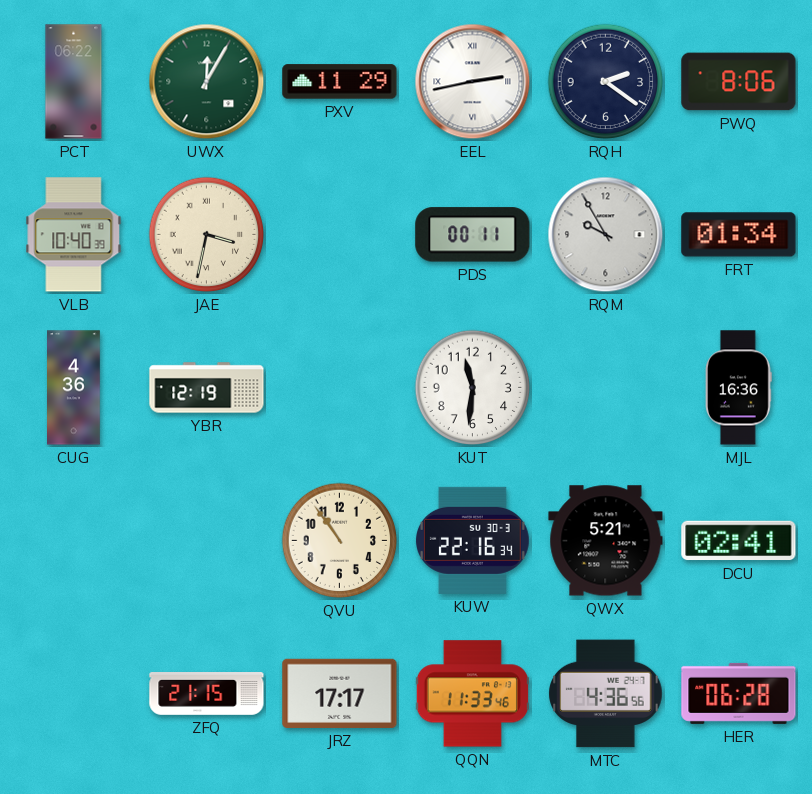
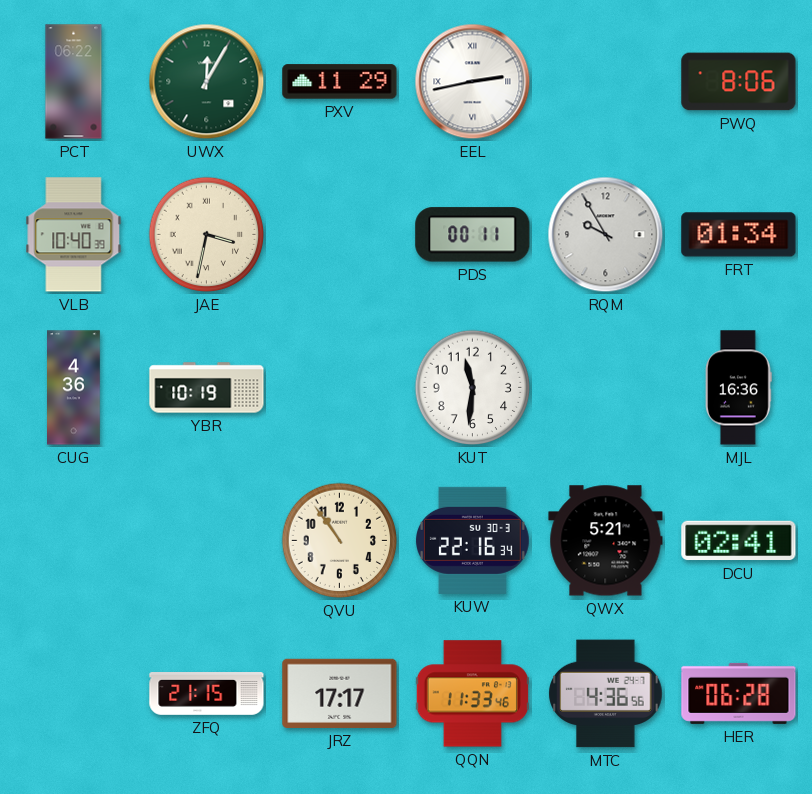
RQH: 2:21 -> none (606, 82)
YBR: 12:19 -> 10:19 (207, 388)
